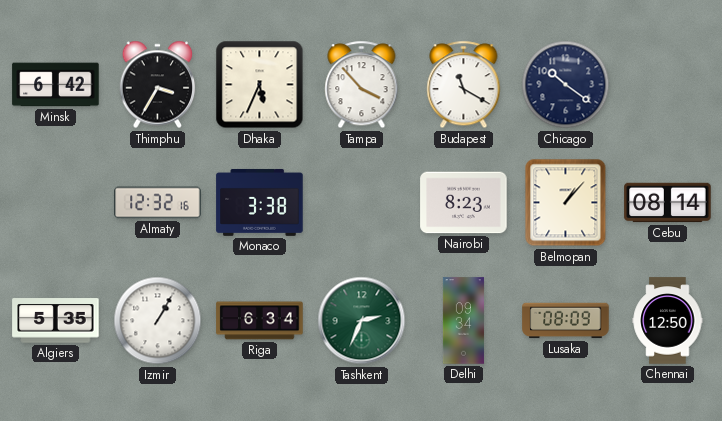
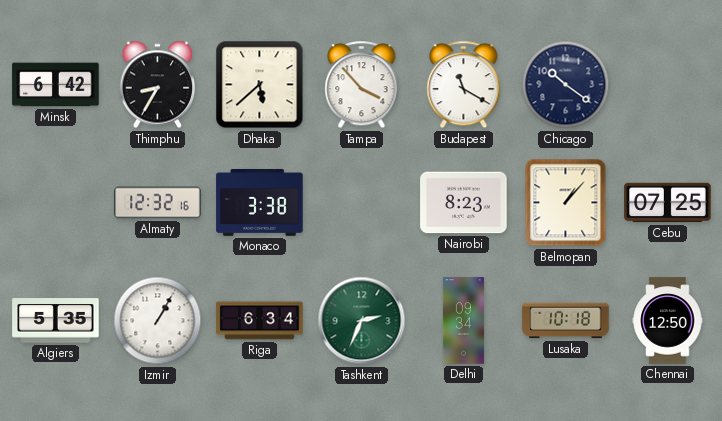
Thimphu: 3:35 -> 8:35 (158, 85)
Dhaka: 5:34 -> 5:38 (260, 85)
Cebu: 08:14 -> 07:25 (668, 203)
Lusaka: 08:09 -> 10:18 (566, 321)
